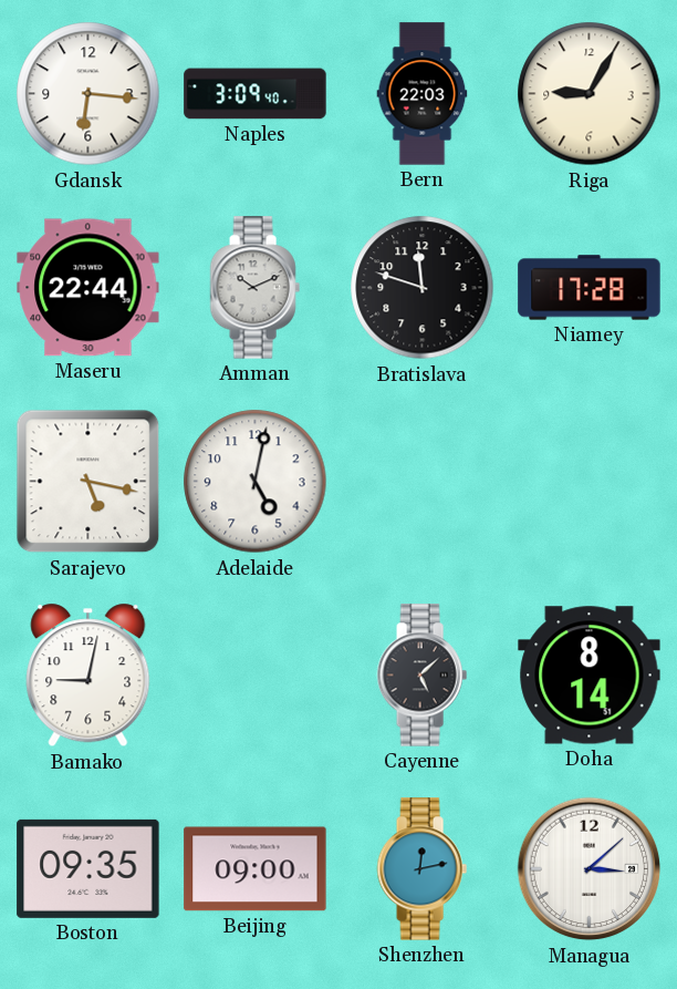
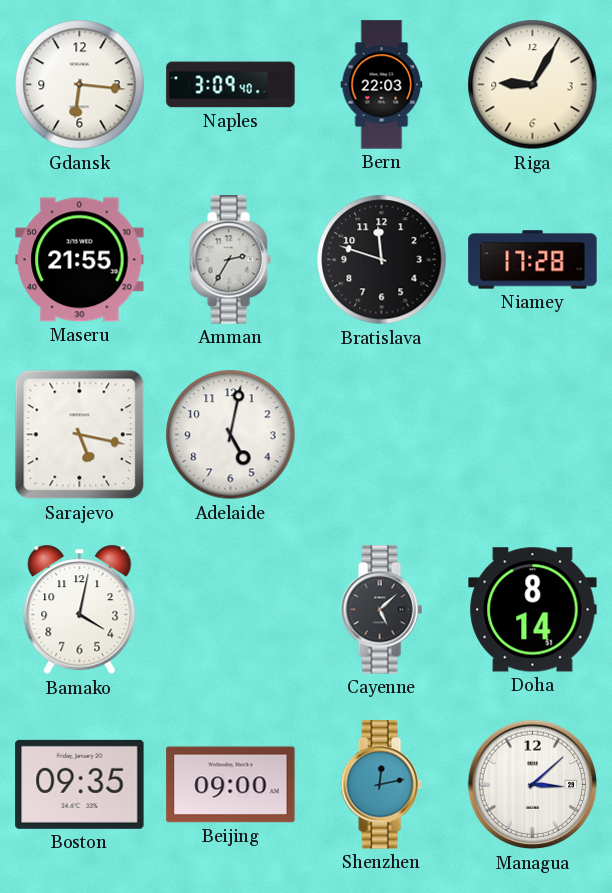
Maseru: 22:44 -> 21:55 (80, 260)
Amman: 10:11 -> 2:35 (230, 260)
Bamako: 9:02 -> 4:02 (80, 610)
